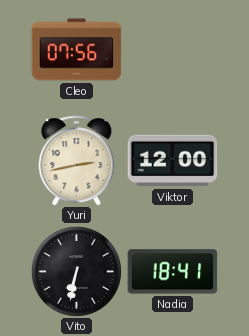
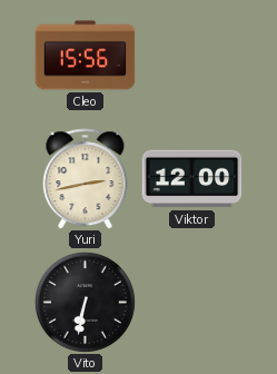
Cleo: 07:56 -> 15:56 (86, 56)
Nadia: 18:41 -> none (173, 272)
